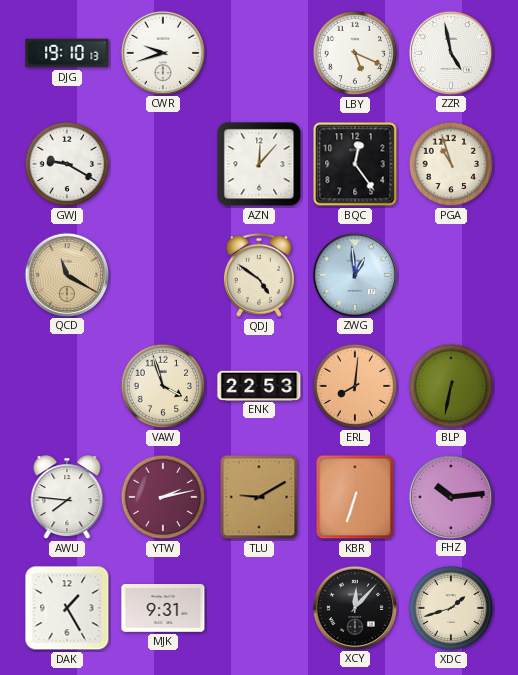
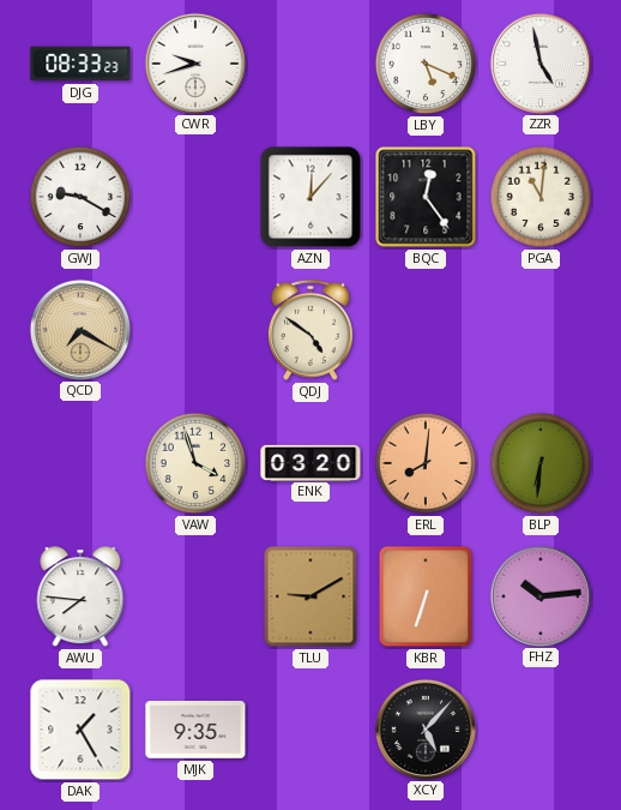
DJG: 19:10 -> 08:33 (80, 64)
PGA: 10:57 -> 11:01 (541, 197)
QCD: 11:20 -> 7:20 (79, 329)
ZWG: 12:59 -> none (354, 274)
ENK: 22:53 -> 03:20 (310, 462)
BLP: 6:32 -> 6:31 (541, 463)
YTW: 2:13 -> none (163, 497)
MJK: 9:31 -> 9:35 (195, 731)
XCY: 12:07 -> 5:07 (424, 728)
XDC: 1:42 -> none (451, 608)
